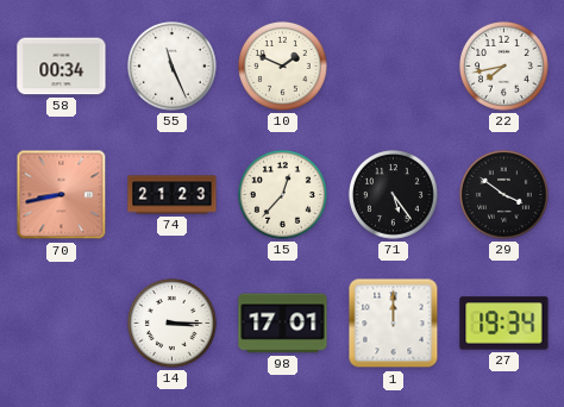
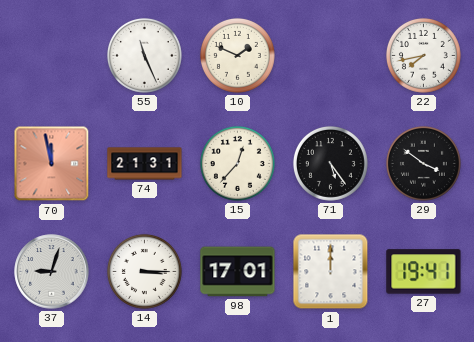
58: 00:34 -> none (62, 67)
70: 8:43 -> 11:58 (52, 164)
74: 21:23 -> 21:31 (145, 164)
37: none -> 9:03 (52, 272)
27: 19:34 -> 19:41 (424, 272)
